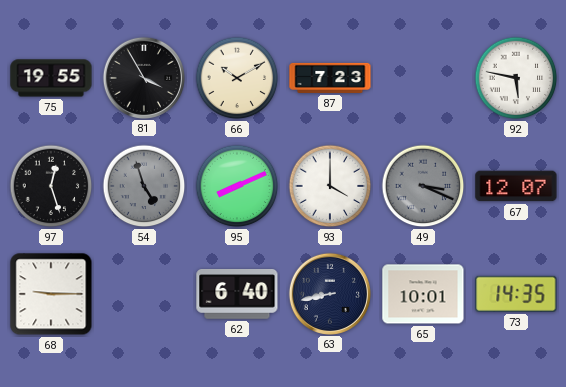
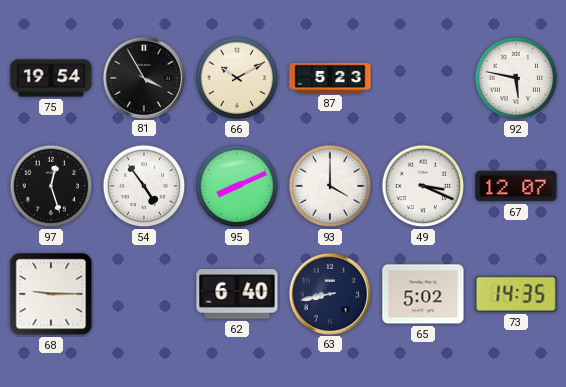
75: 19:55 -> 19:54 (51, 78)
87: 7:23 -> 5:23 (330, 78)
54: 4:57 -> 4:54 (144, 186)
54 dial: grey -> white (144, 186)
49 dial: grey -> white (423, 186)
65: 10:01 -> 5:02 (423, 294)
